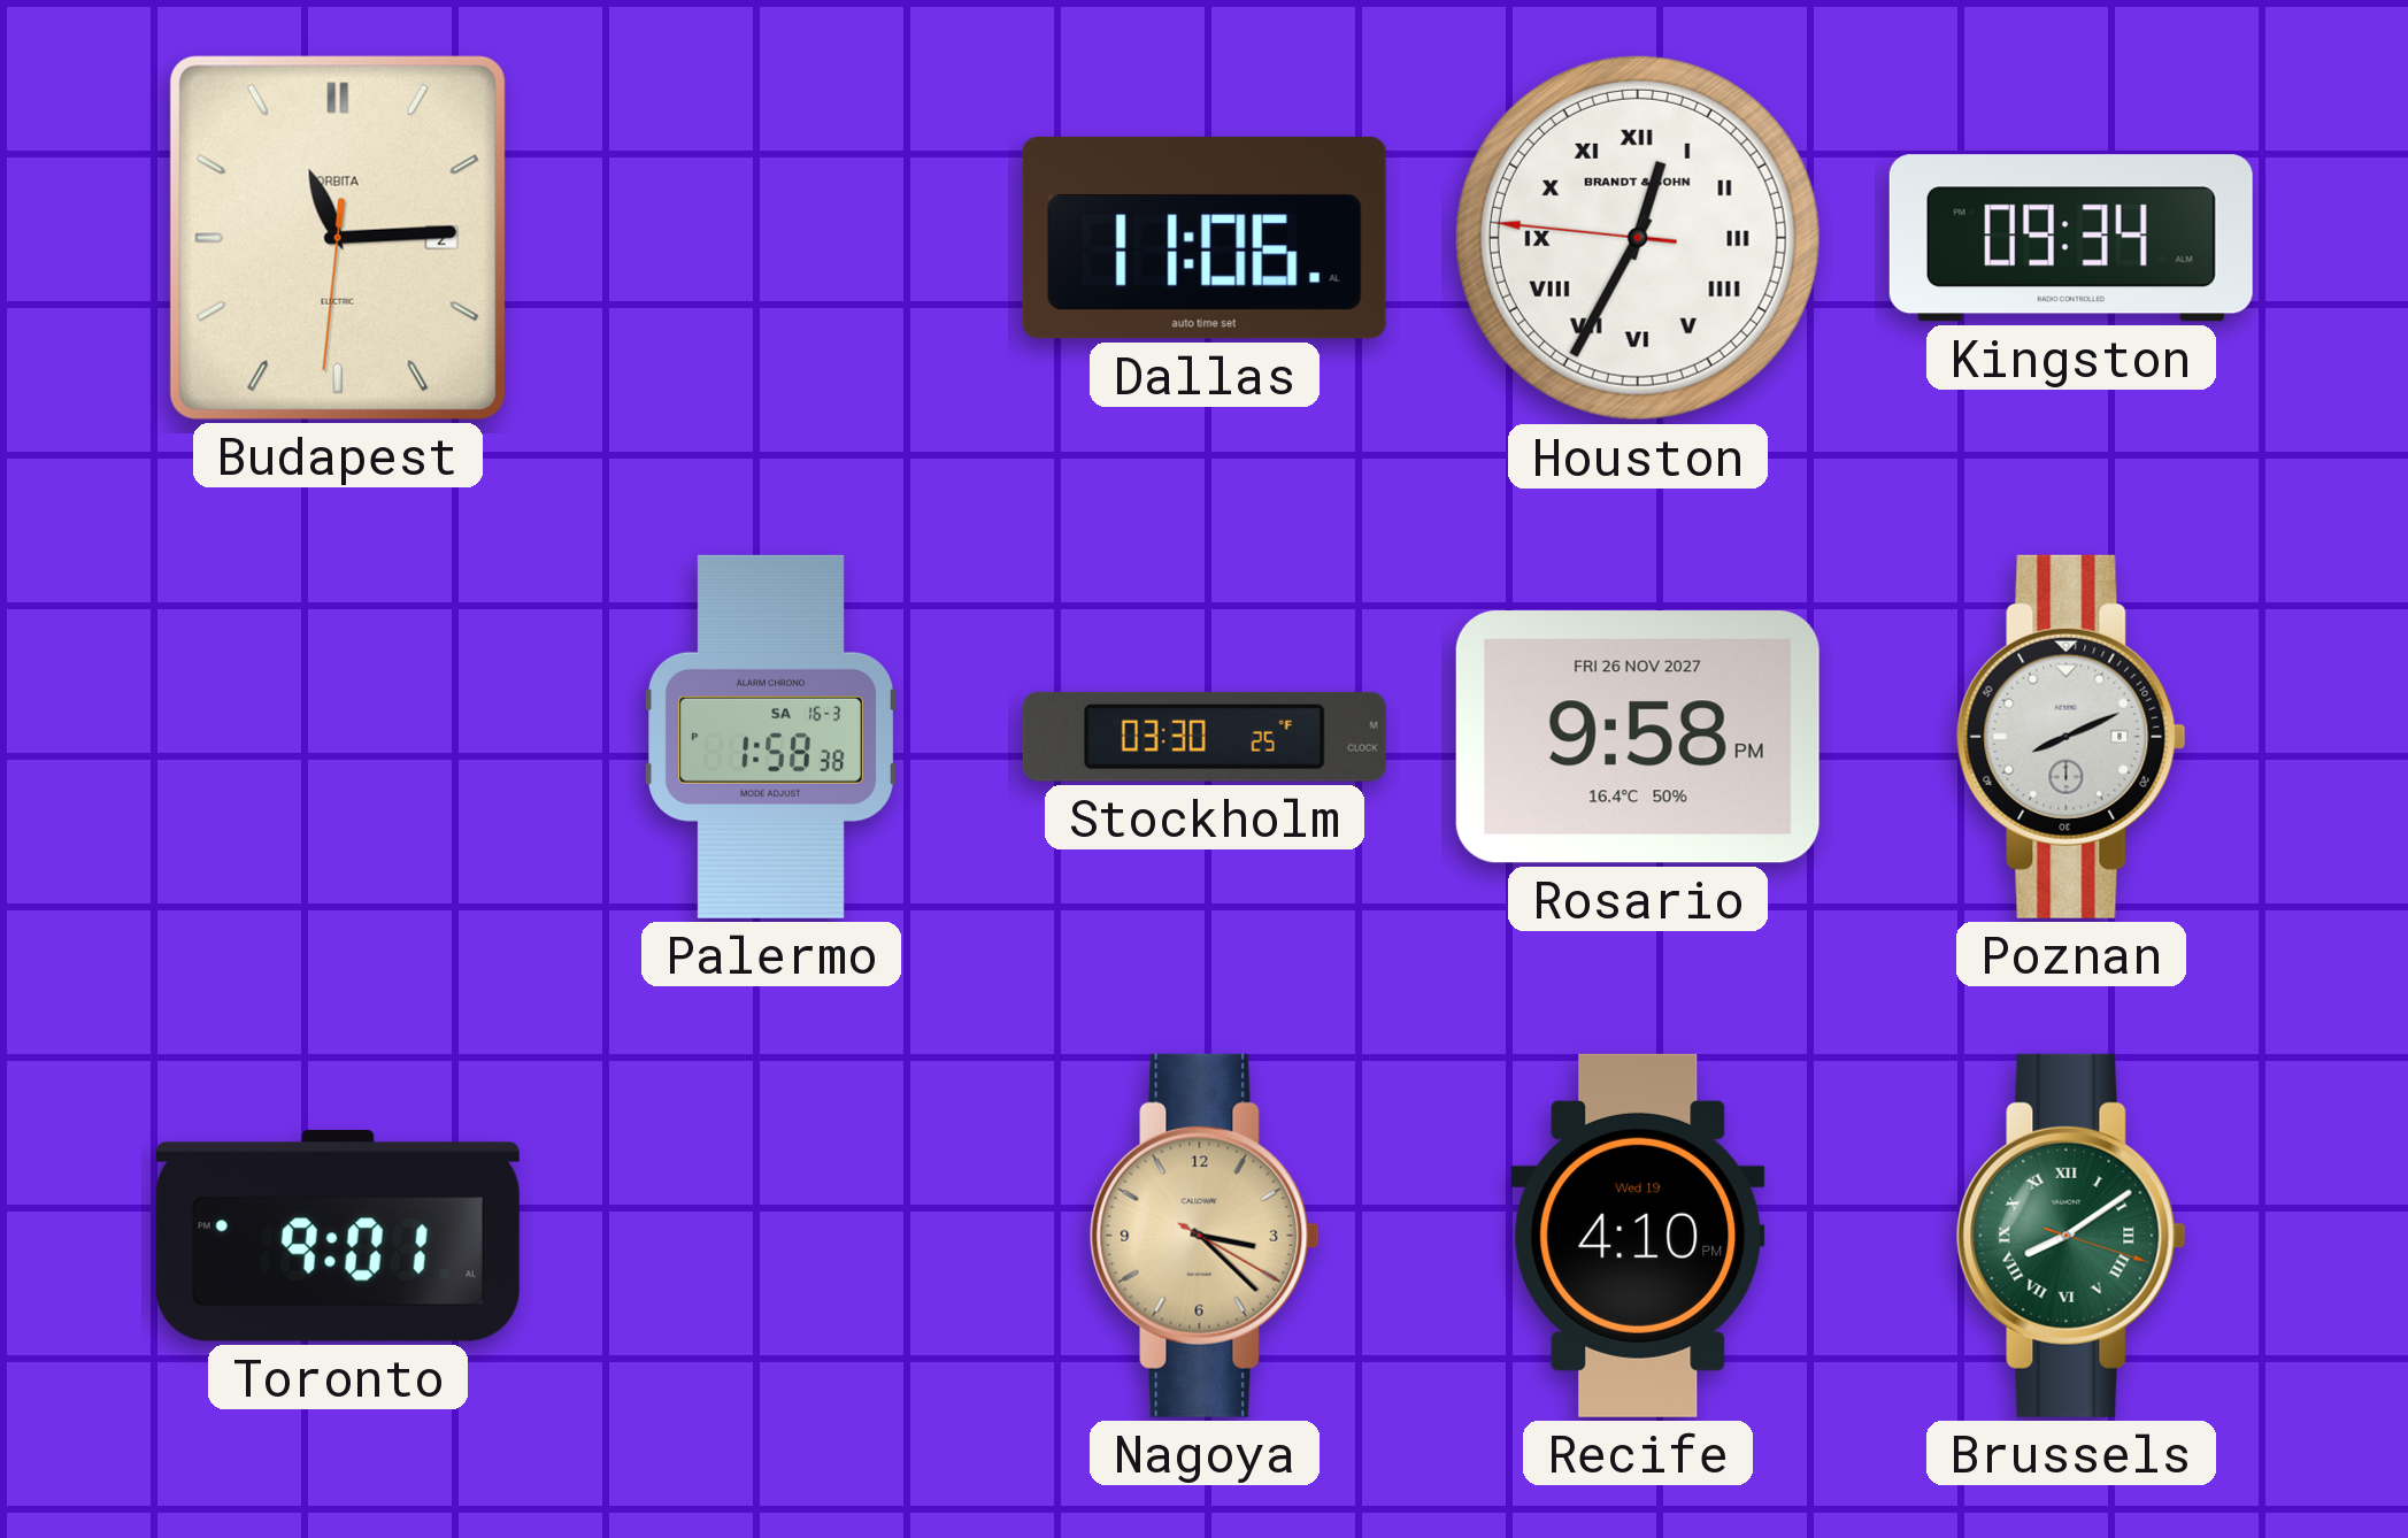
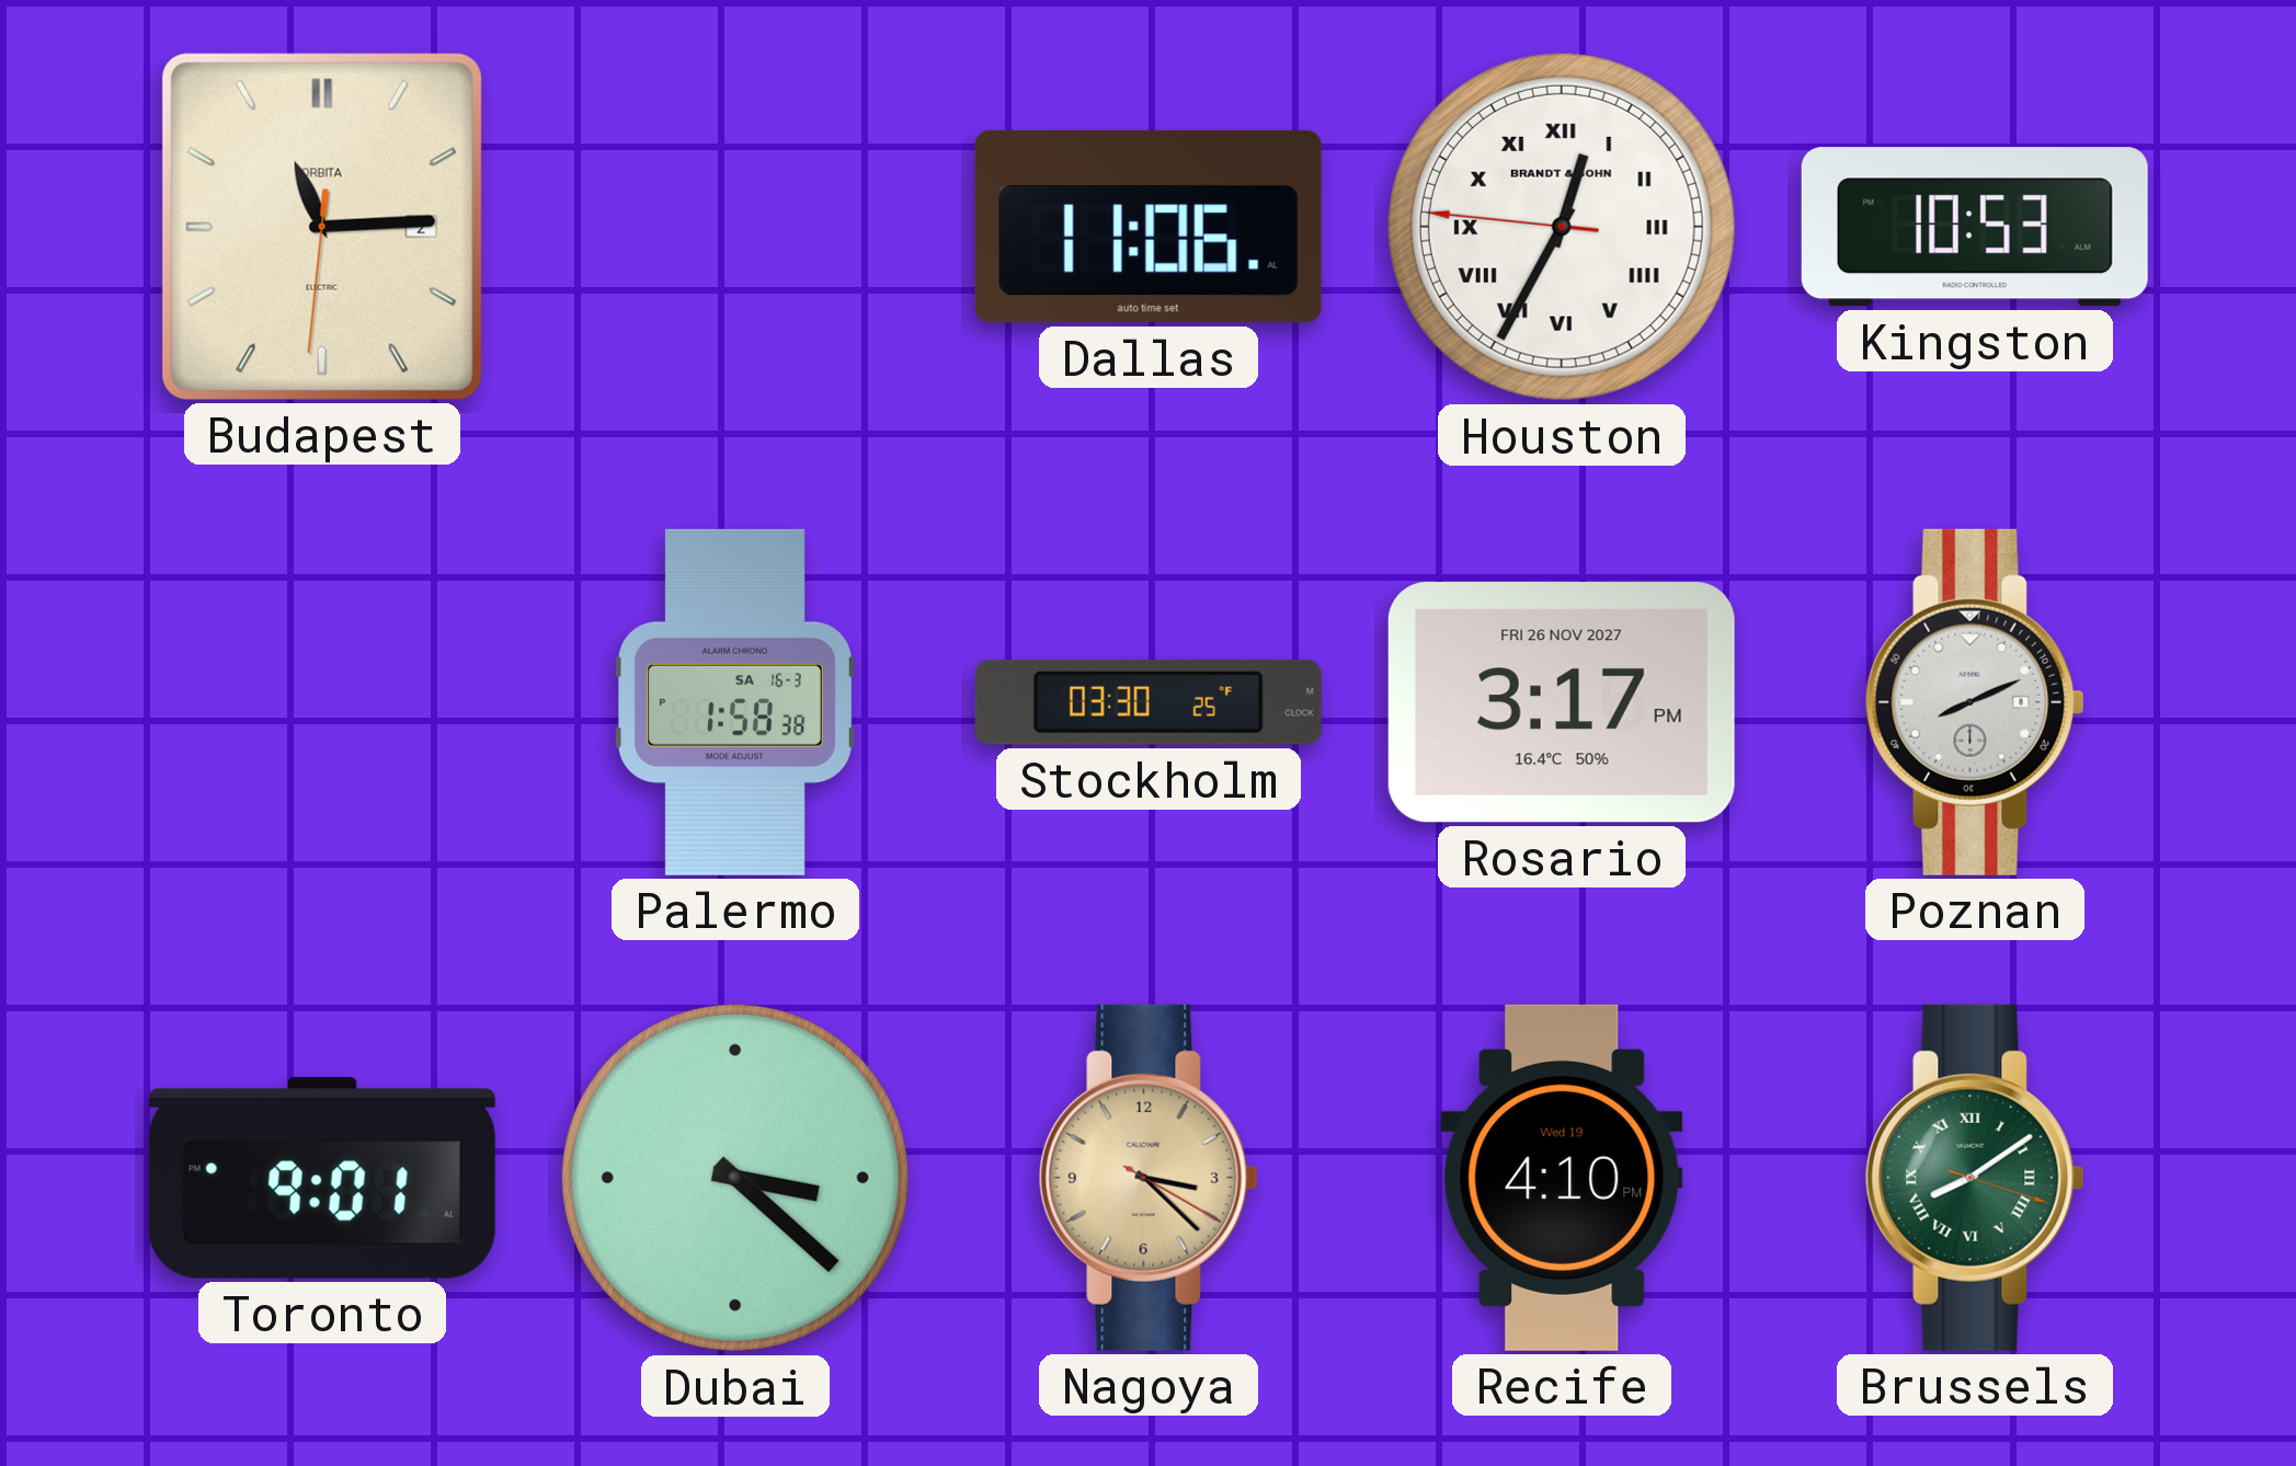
Kingston: 09:34 -> 10:53 (1975, 227)
Rosario: 9:58 -> 3:17 (1562, 702)
Dubai: none -> 3:22 (735, 1178)
